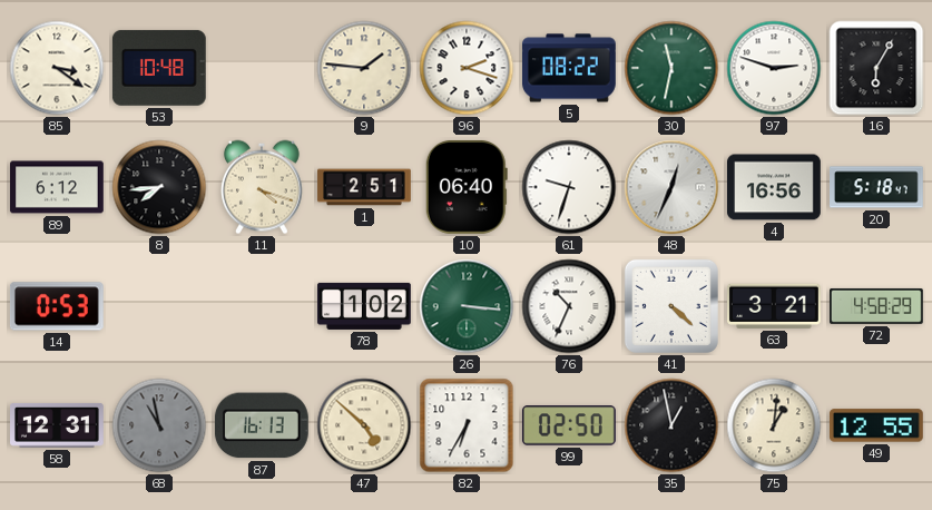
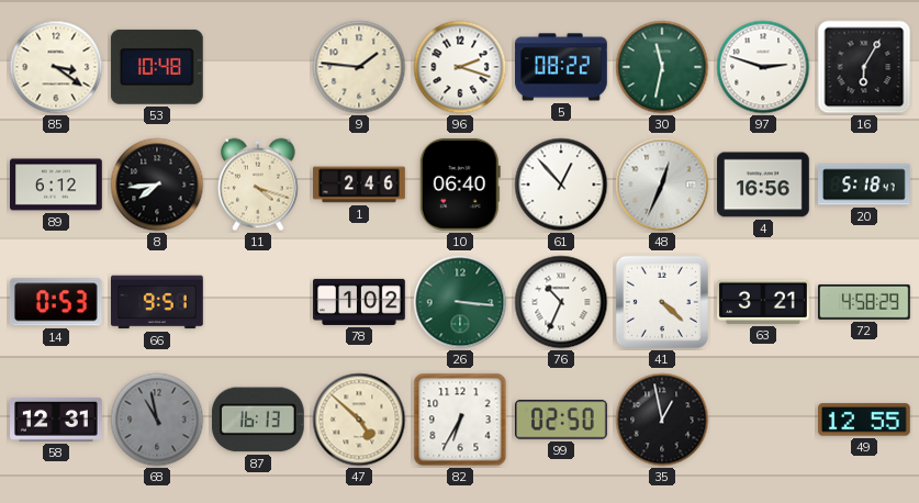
1: 2:51 -> 2:46 (359, 185)
61: 9:33 -> 12:53 (561, 185)
66: none -> 9:51 (158, 302)
75: 1:01 -> none (774, 425)
